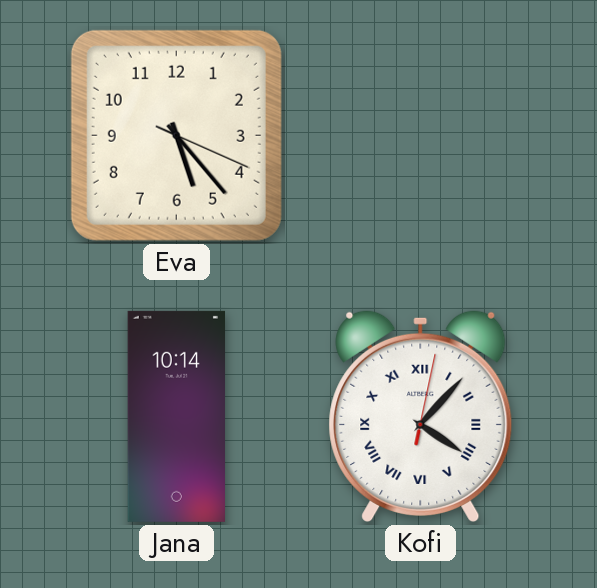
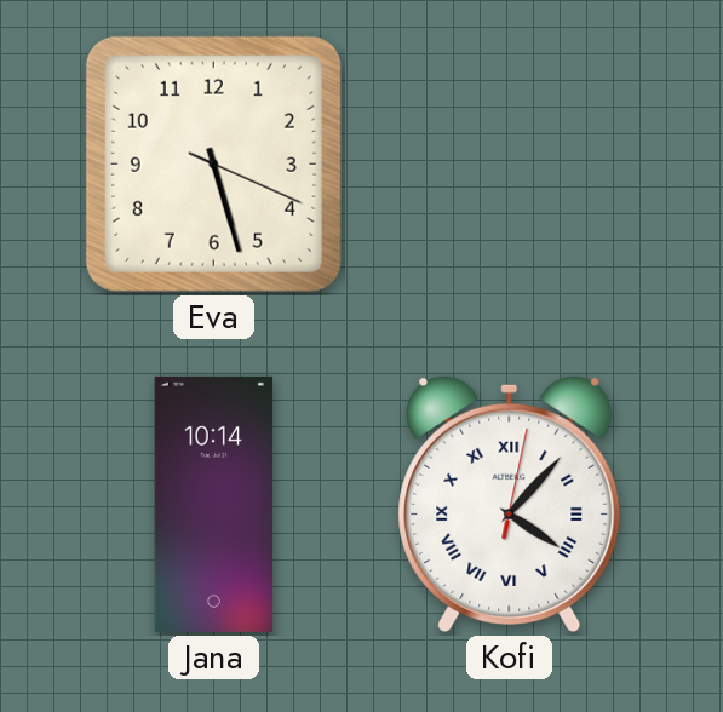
Eva: 5:23 -> 5:27 (213, 163)
